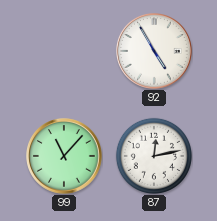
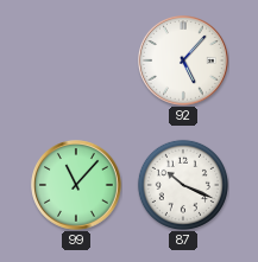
92: 4:55 -> 5:07 (184, 62)
87: 12:13 -> 10:19 (183, 185)
